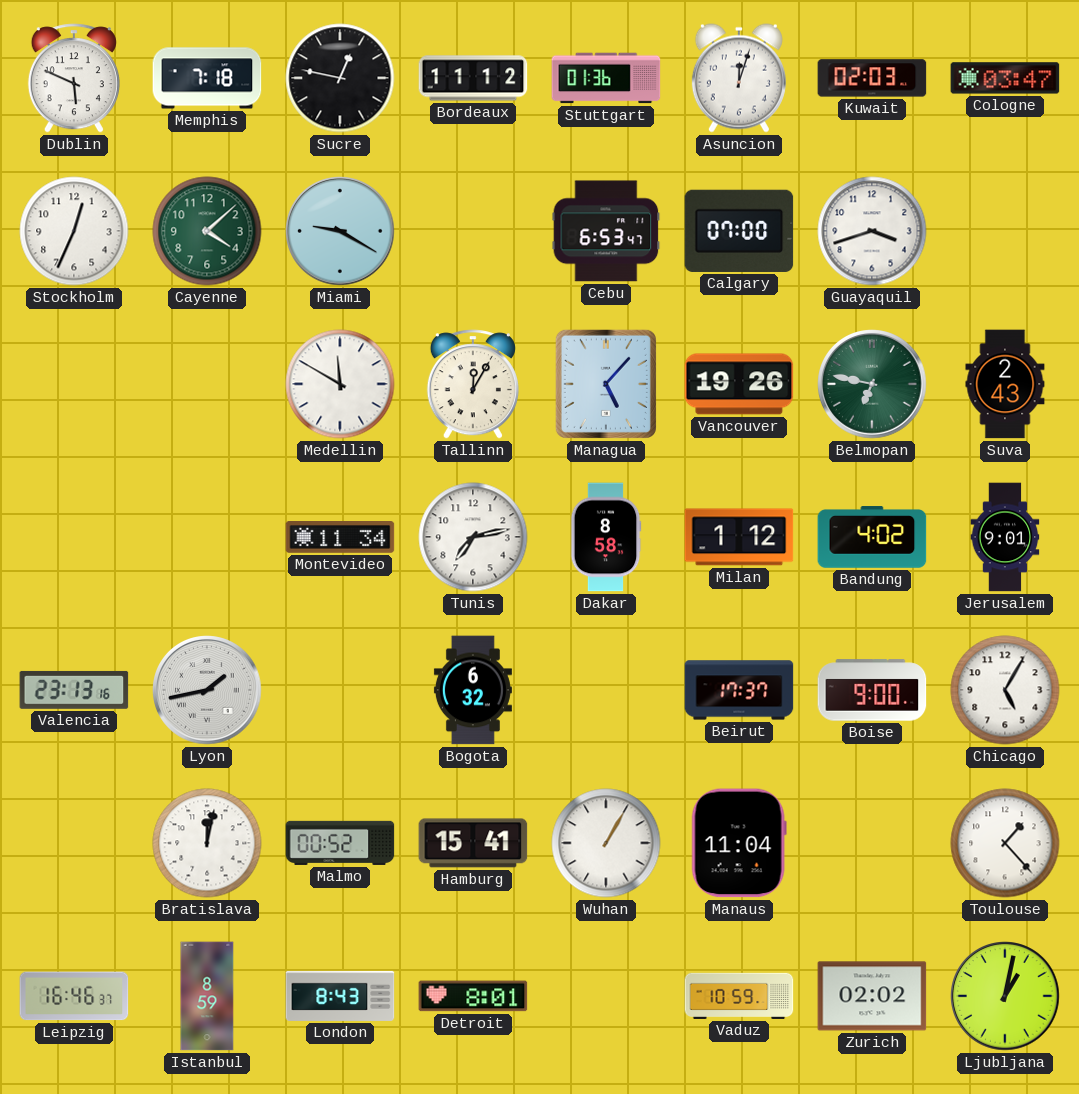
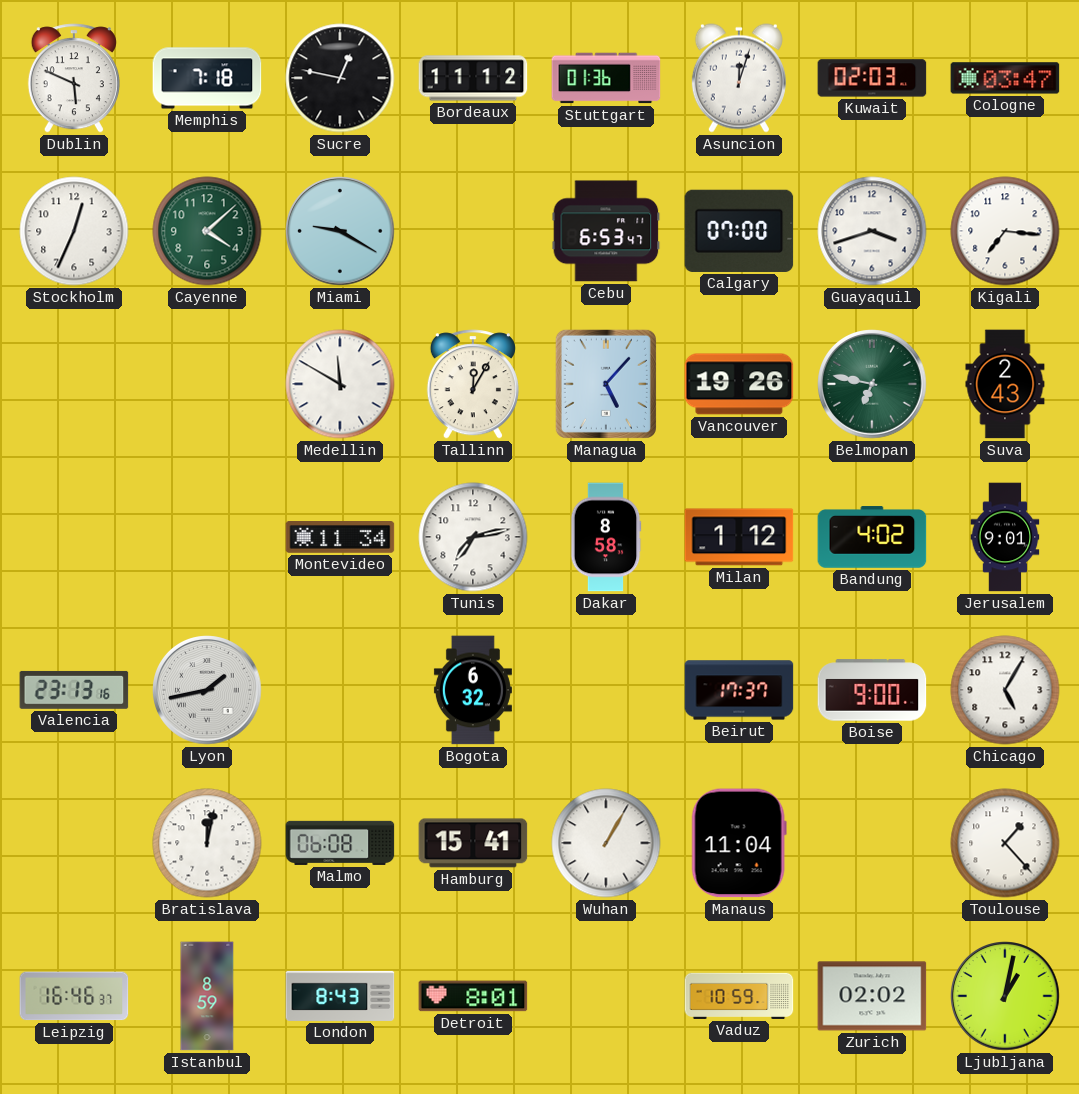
Kigali: none -> 7:16 (1005, 231)
Malmo: 00:52 -> 06:08 (340, 843)
